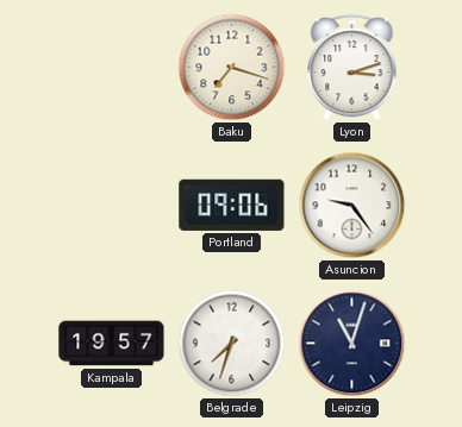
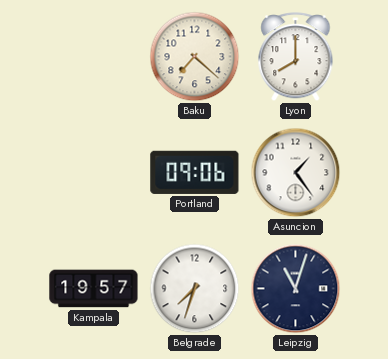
Baku: 7:18 -> 7:22 (195, 57)
Lyon: 3:12 -> 8:00 (296, 57)
Asuncion: 9:24 -> 1:24 (296, 173)
